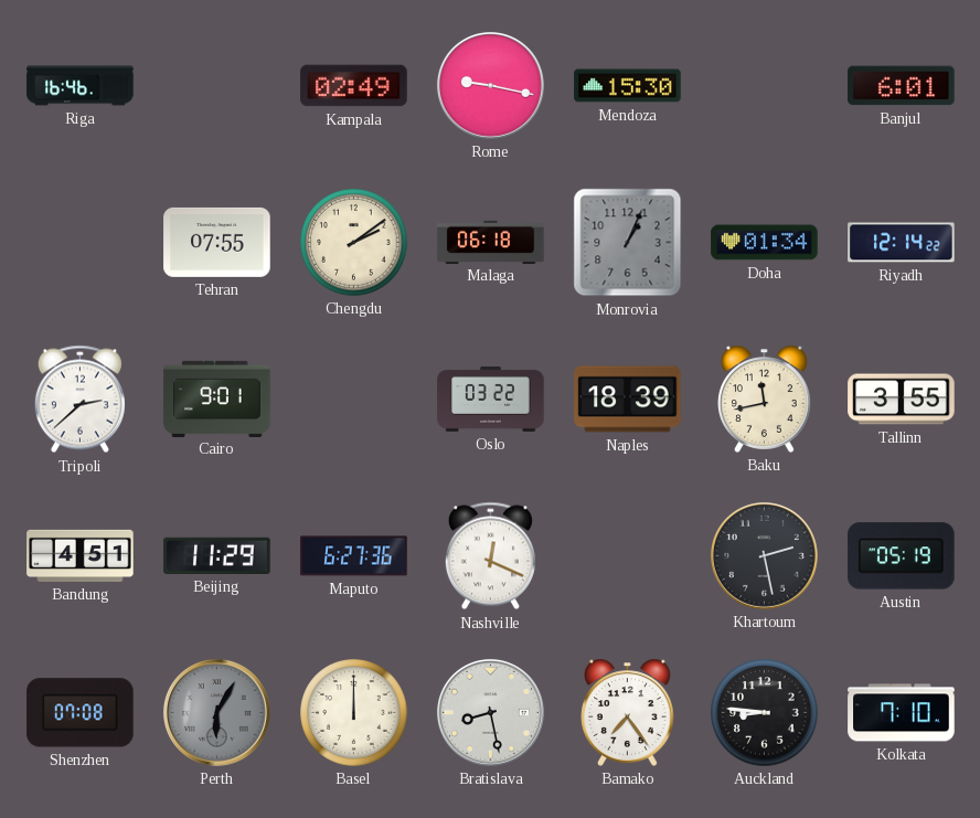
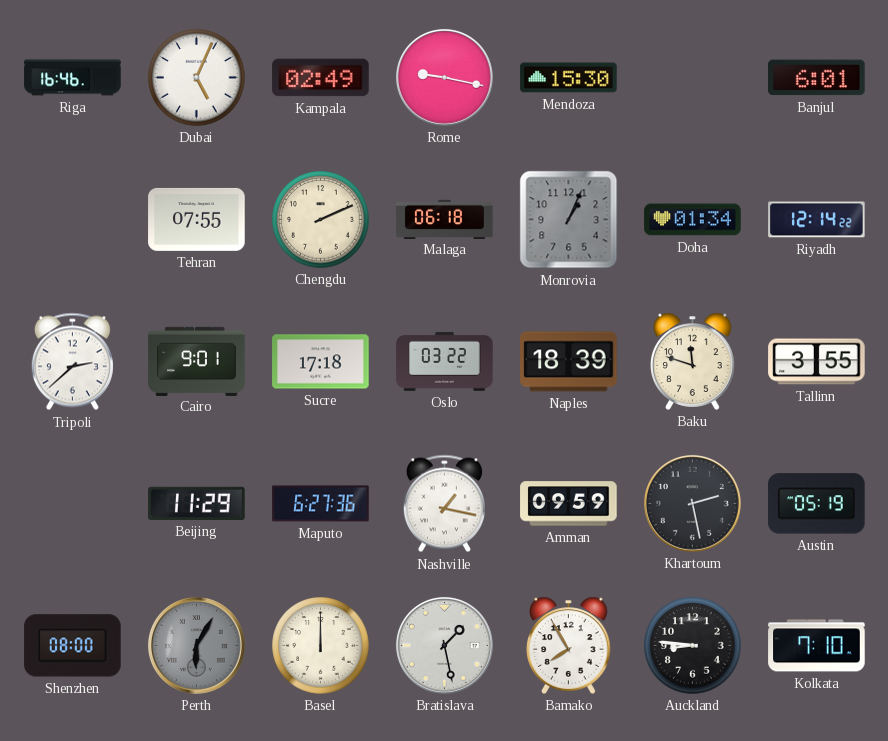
Dubai: none -> 5:04 (197, 78)
Chengdu: 2:09 -> 2:11 (321, 220)
Sucre: none -> 17:18 (321, 362)
Baku: 11:43 -> 11:48 (693, 361)
Bandung: 4:51 -> none (81, 555)
Nashville: 12:19 -> 1:17 (444, 504)
Amman: none -> 09:59 (569, 504)
Shenzhen: 07:08 -> 08:00 (73, 646)
Bratislava: 8:28 -> 1:28 (444, 645)
Bamako: 7:24 -> 7:55 (569, 645)
